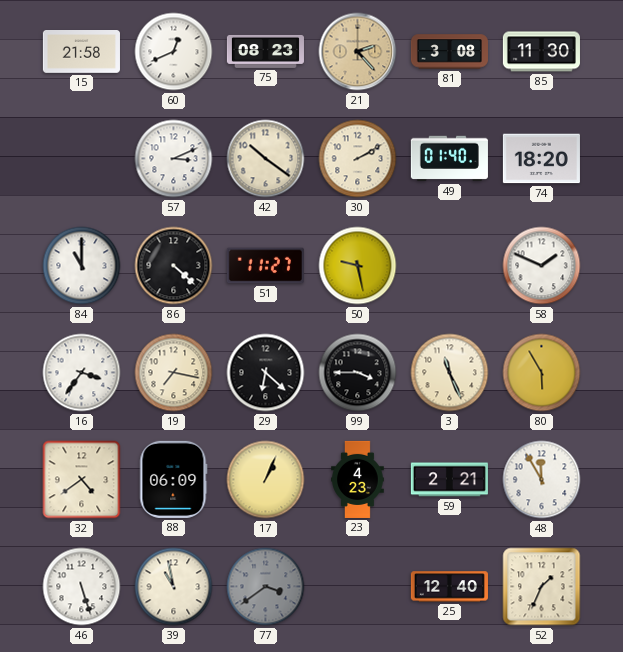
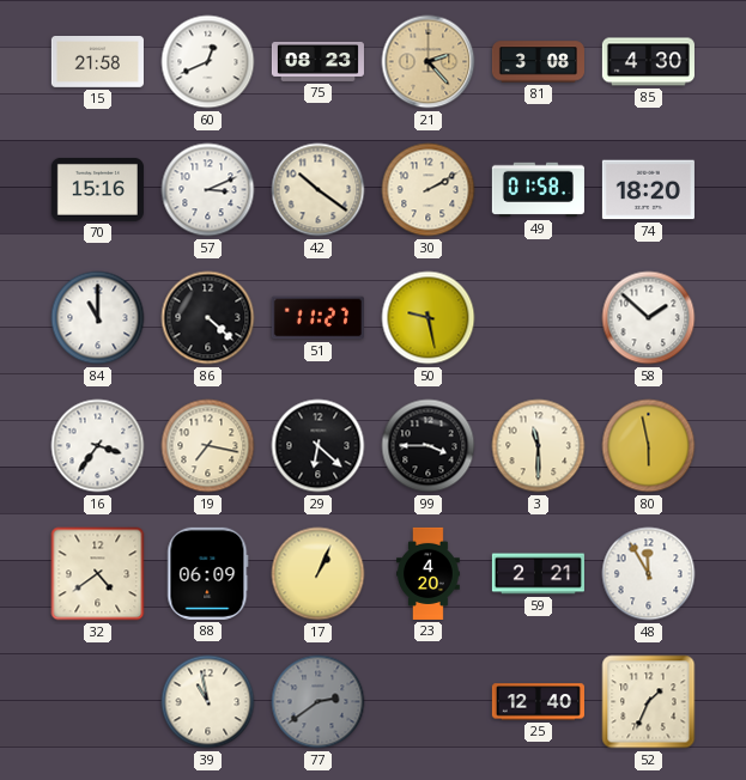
85: 11:30 -> 4:30 (648, 62)
70: none -> 15:16 (97, 189)
49: 01:40 -> 01:58 (538, 190)
58: 1:49 -> 1:52 (649, 318)
3: 11:26 -> 11:30 (539, 446)
80: 5:55 -> 5:58 (649, 446)
23: 4:23 -> 4:20 (429, 573)
46: 5:27 -> none (82, 587)
77: 3:39 -> 2:39 (319, 702)
